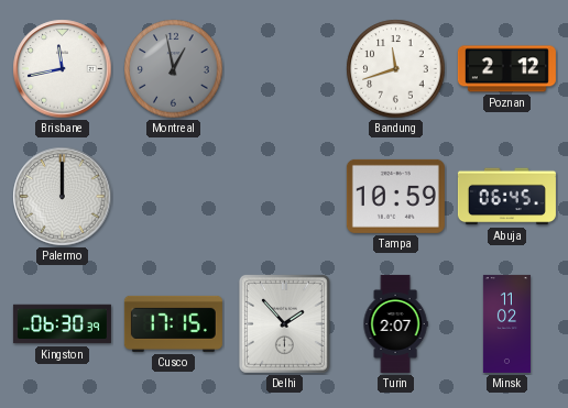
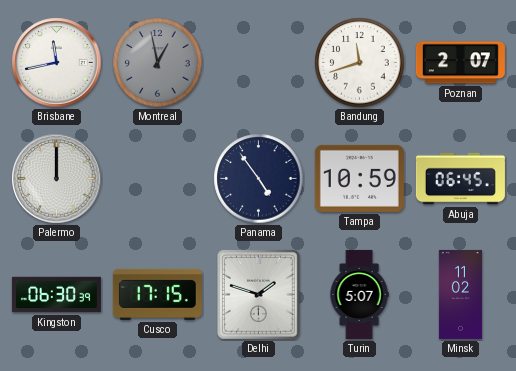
Poznan: 2:12 -> 2:07 (460, 63)
Panama: none -> 4:54 (259, 179)
Delhi: 1:53 -> 1:48 (258, 294)
Turin: 2:07 -> 5:07 (359, 294)
